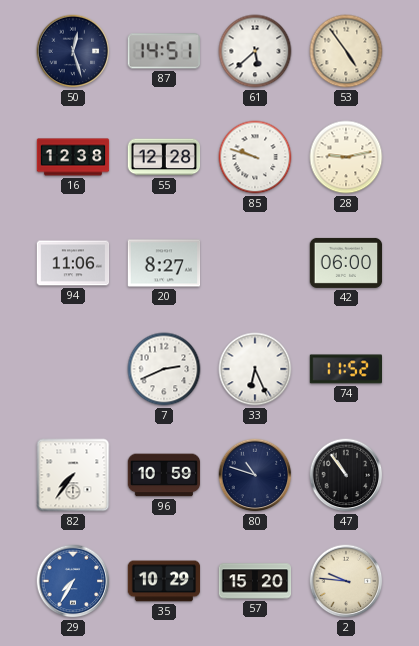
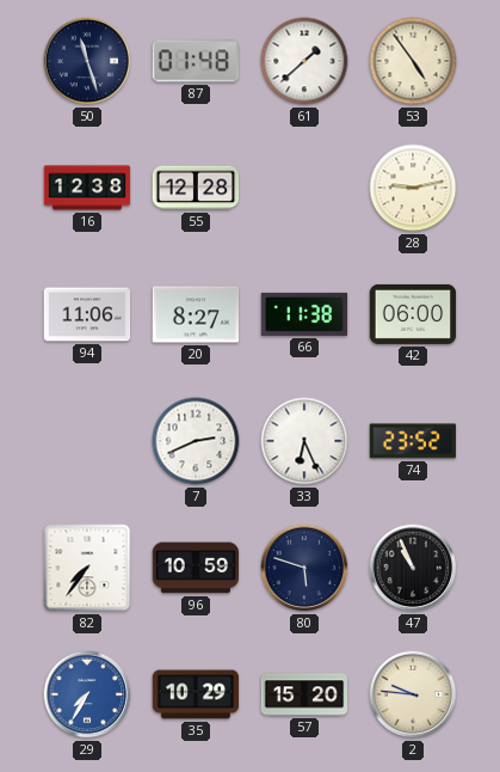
50: 12:27 -> 11:27 (87, 61)
87: 14:51 -> 01:48 (196, 61)
61: 5:38 -> 1:38 (304, 61)
85: 9:48 -> none (255, 157)
66: none -> 11:38 (304, 314)
74: 11:52 -> 23:52 (412, 441)
80: 10:48 -> 5:48 (304, 568)
47: 10:54 -> 10:56 (413, 568)
